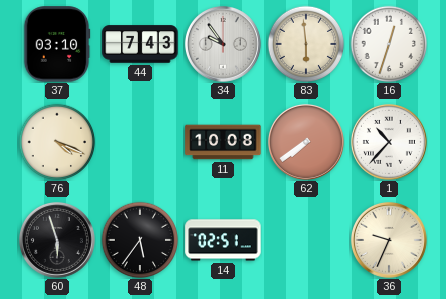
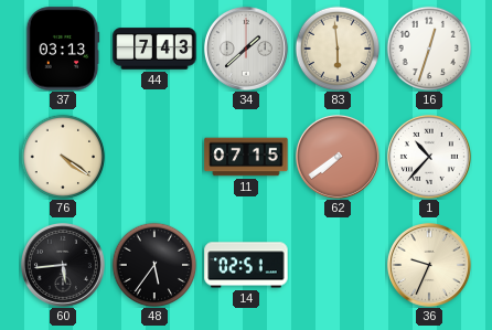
37: 03:10 -> 03:13 (63, 49)
34: 9:54 -> 1:38 (246, 49)
76: 4:19 -> 4:21 (63, 157)
11: 10:08 -> 07:15 (246, 157)
60: 5:57 -> 5:44 (63, 265)
